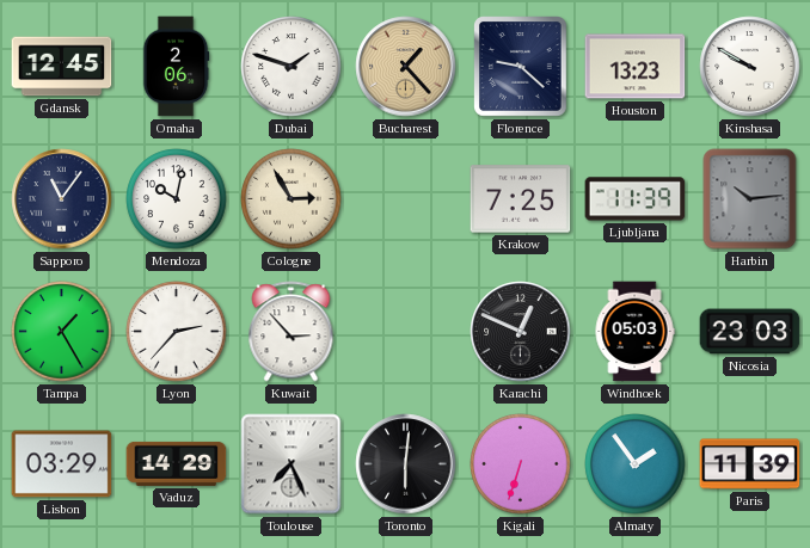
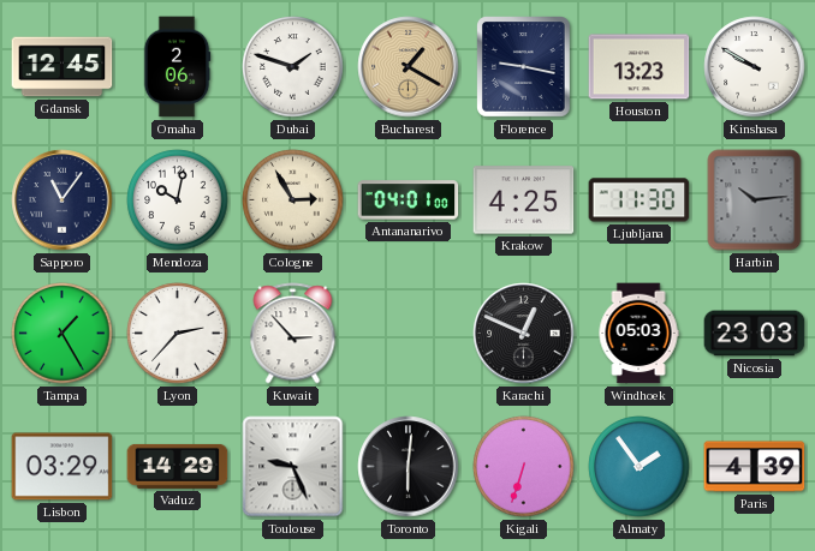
Bucharest: 1:23 -> 1:20 (409, 67)
Florence: 9:22 -> 9:17 (524, 67)
Antananarivo: none -> 04:01 (409, 200)
Krakow: 7:25 -> 4:25 (524, 200)
Ljubljana: 11:39 -> 11:30 (639, 200)
Toulouse: 7:26 -> 9:26 (293, 467)
Paris: 11:39 -> 4:39 (755, 467)
